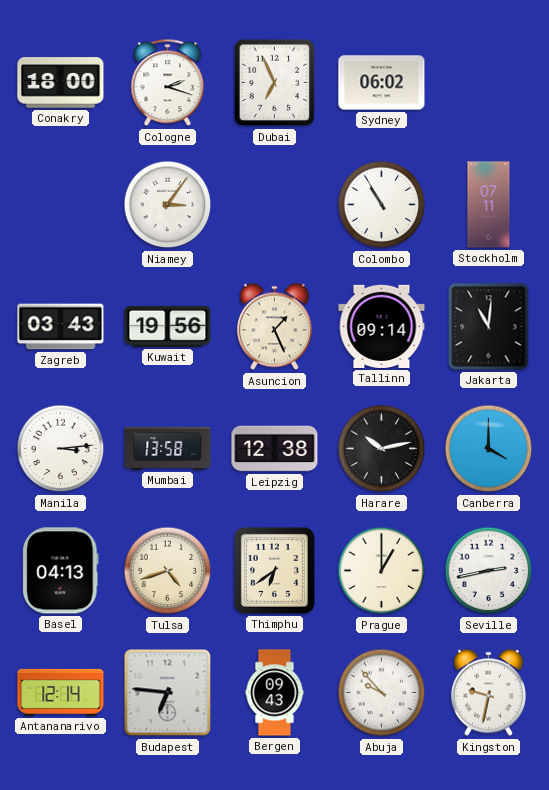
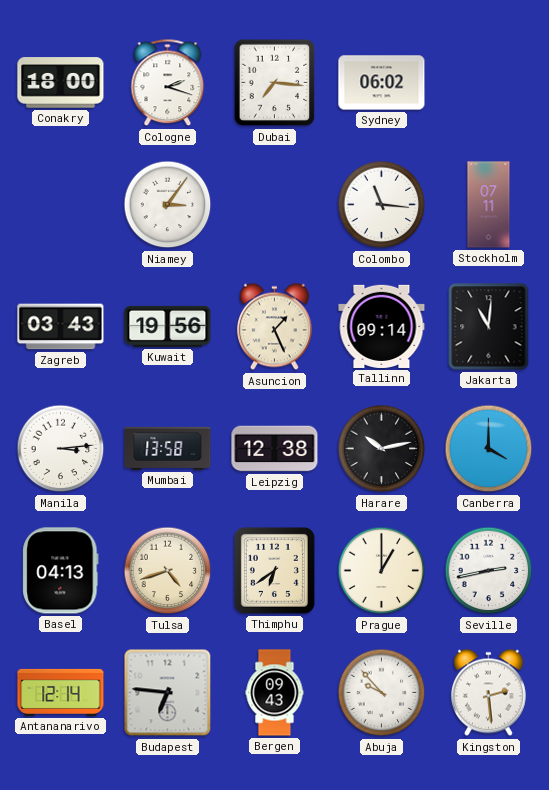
Dubai: 6:56 -> 7:16 (275, 83)
Colombo: 10:55 -> 11:16 (382, 205)
Kingston: 9:32 -> 2:29 (488, 693)
